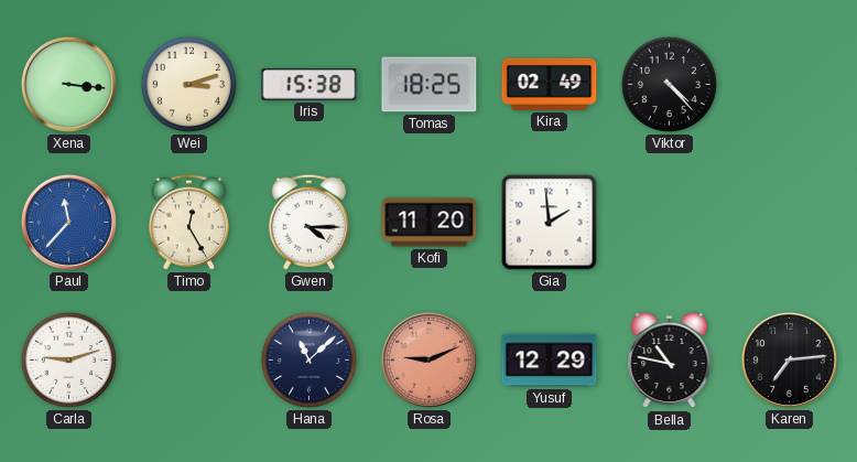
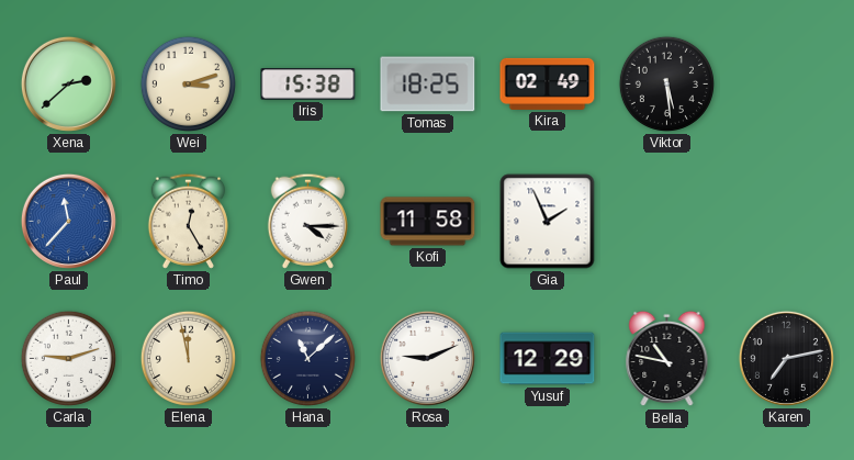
Xena: 3:16 -> 2:38 (68, 83)
Viktor: 4:23 -> 5:29 (666, 83)
Kofi: 11:20 -> 11:58 (428, 222)
Gia: 1:59 -> 1:56 (548, 222)
Elena: none -> 11:58 (188, 358)
Rosa dial: salmon -> white (427, 358)
Karen: 7:14 -> 7:13 (786, 358)
